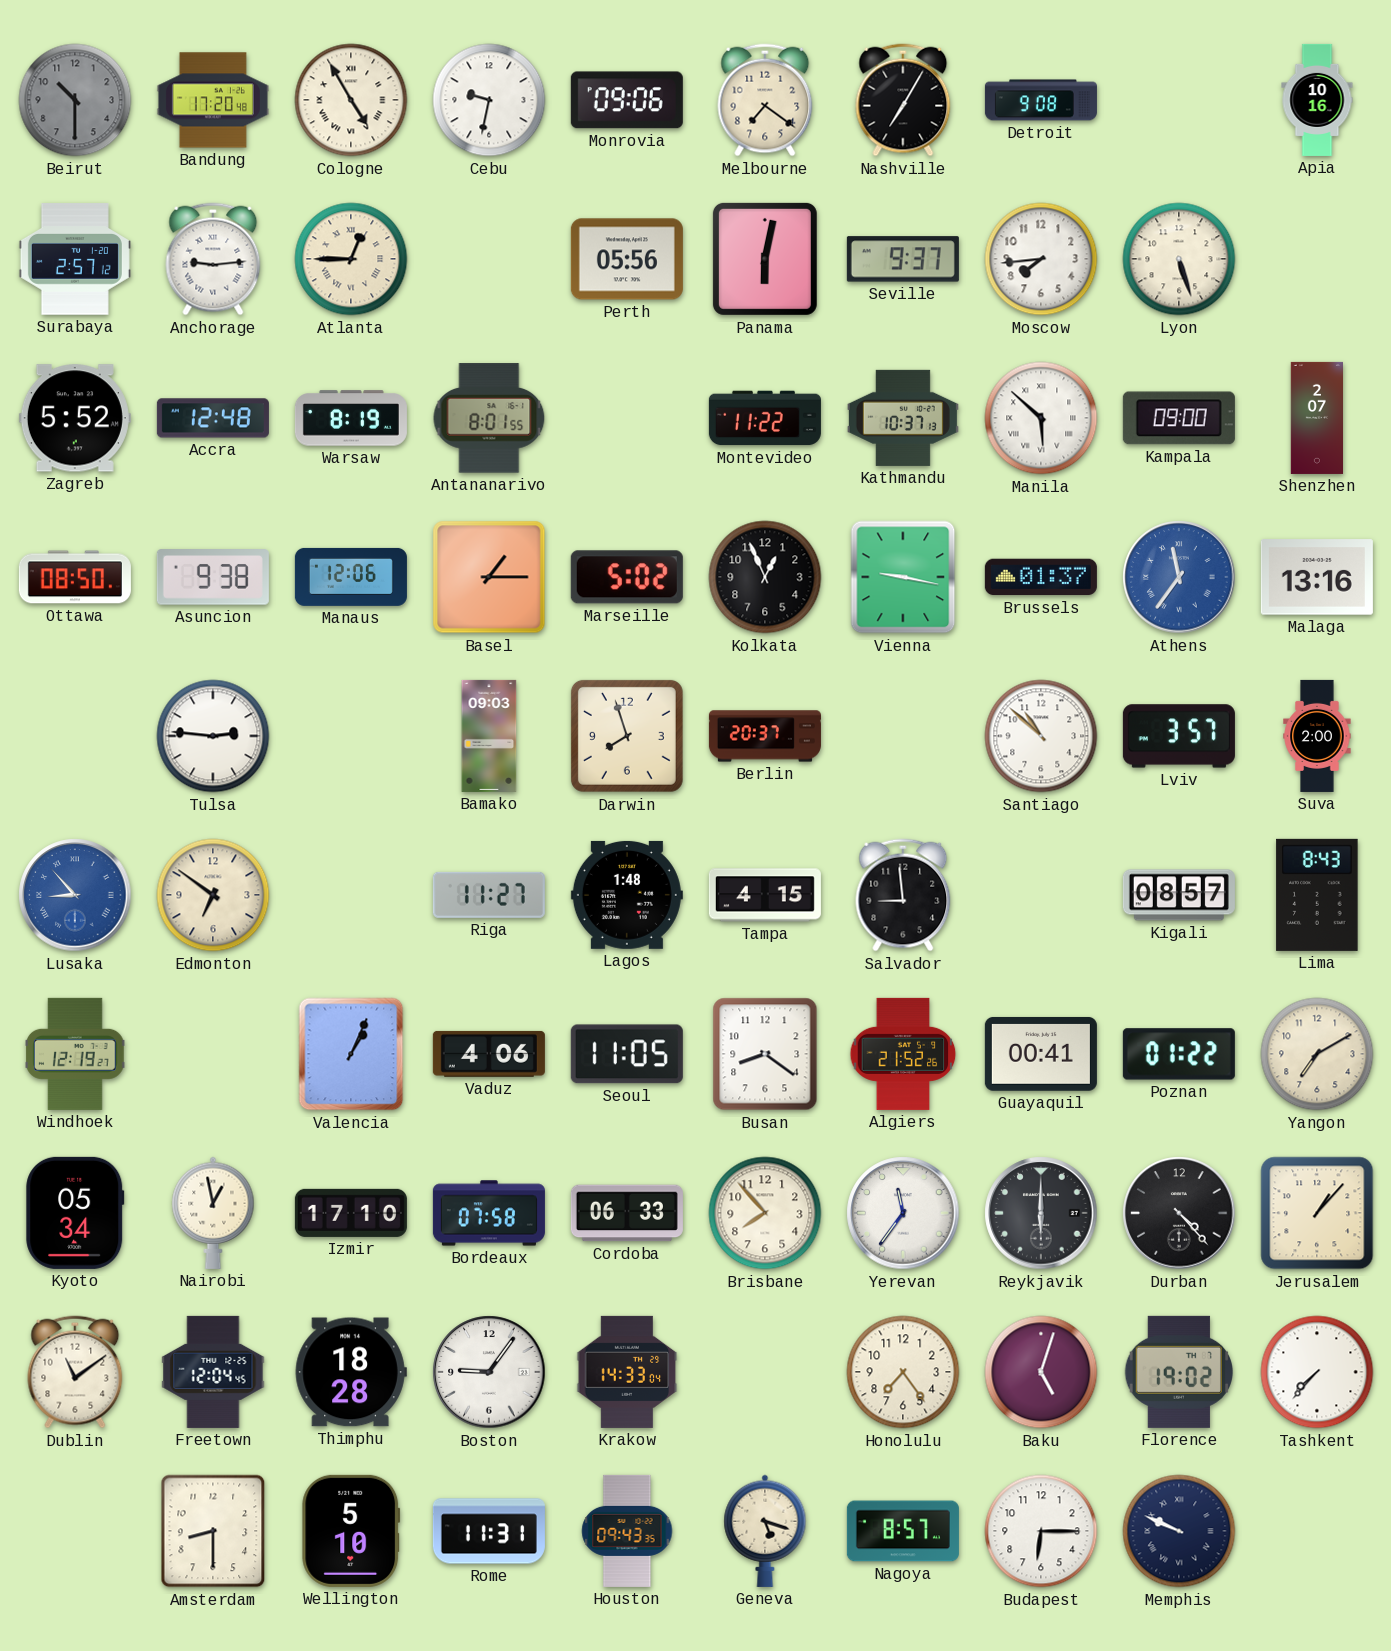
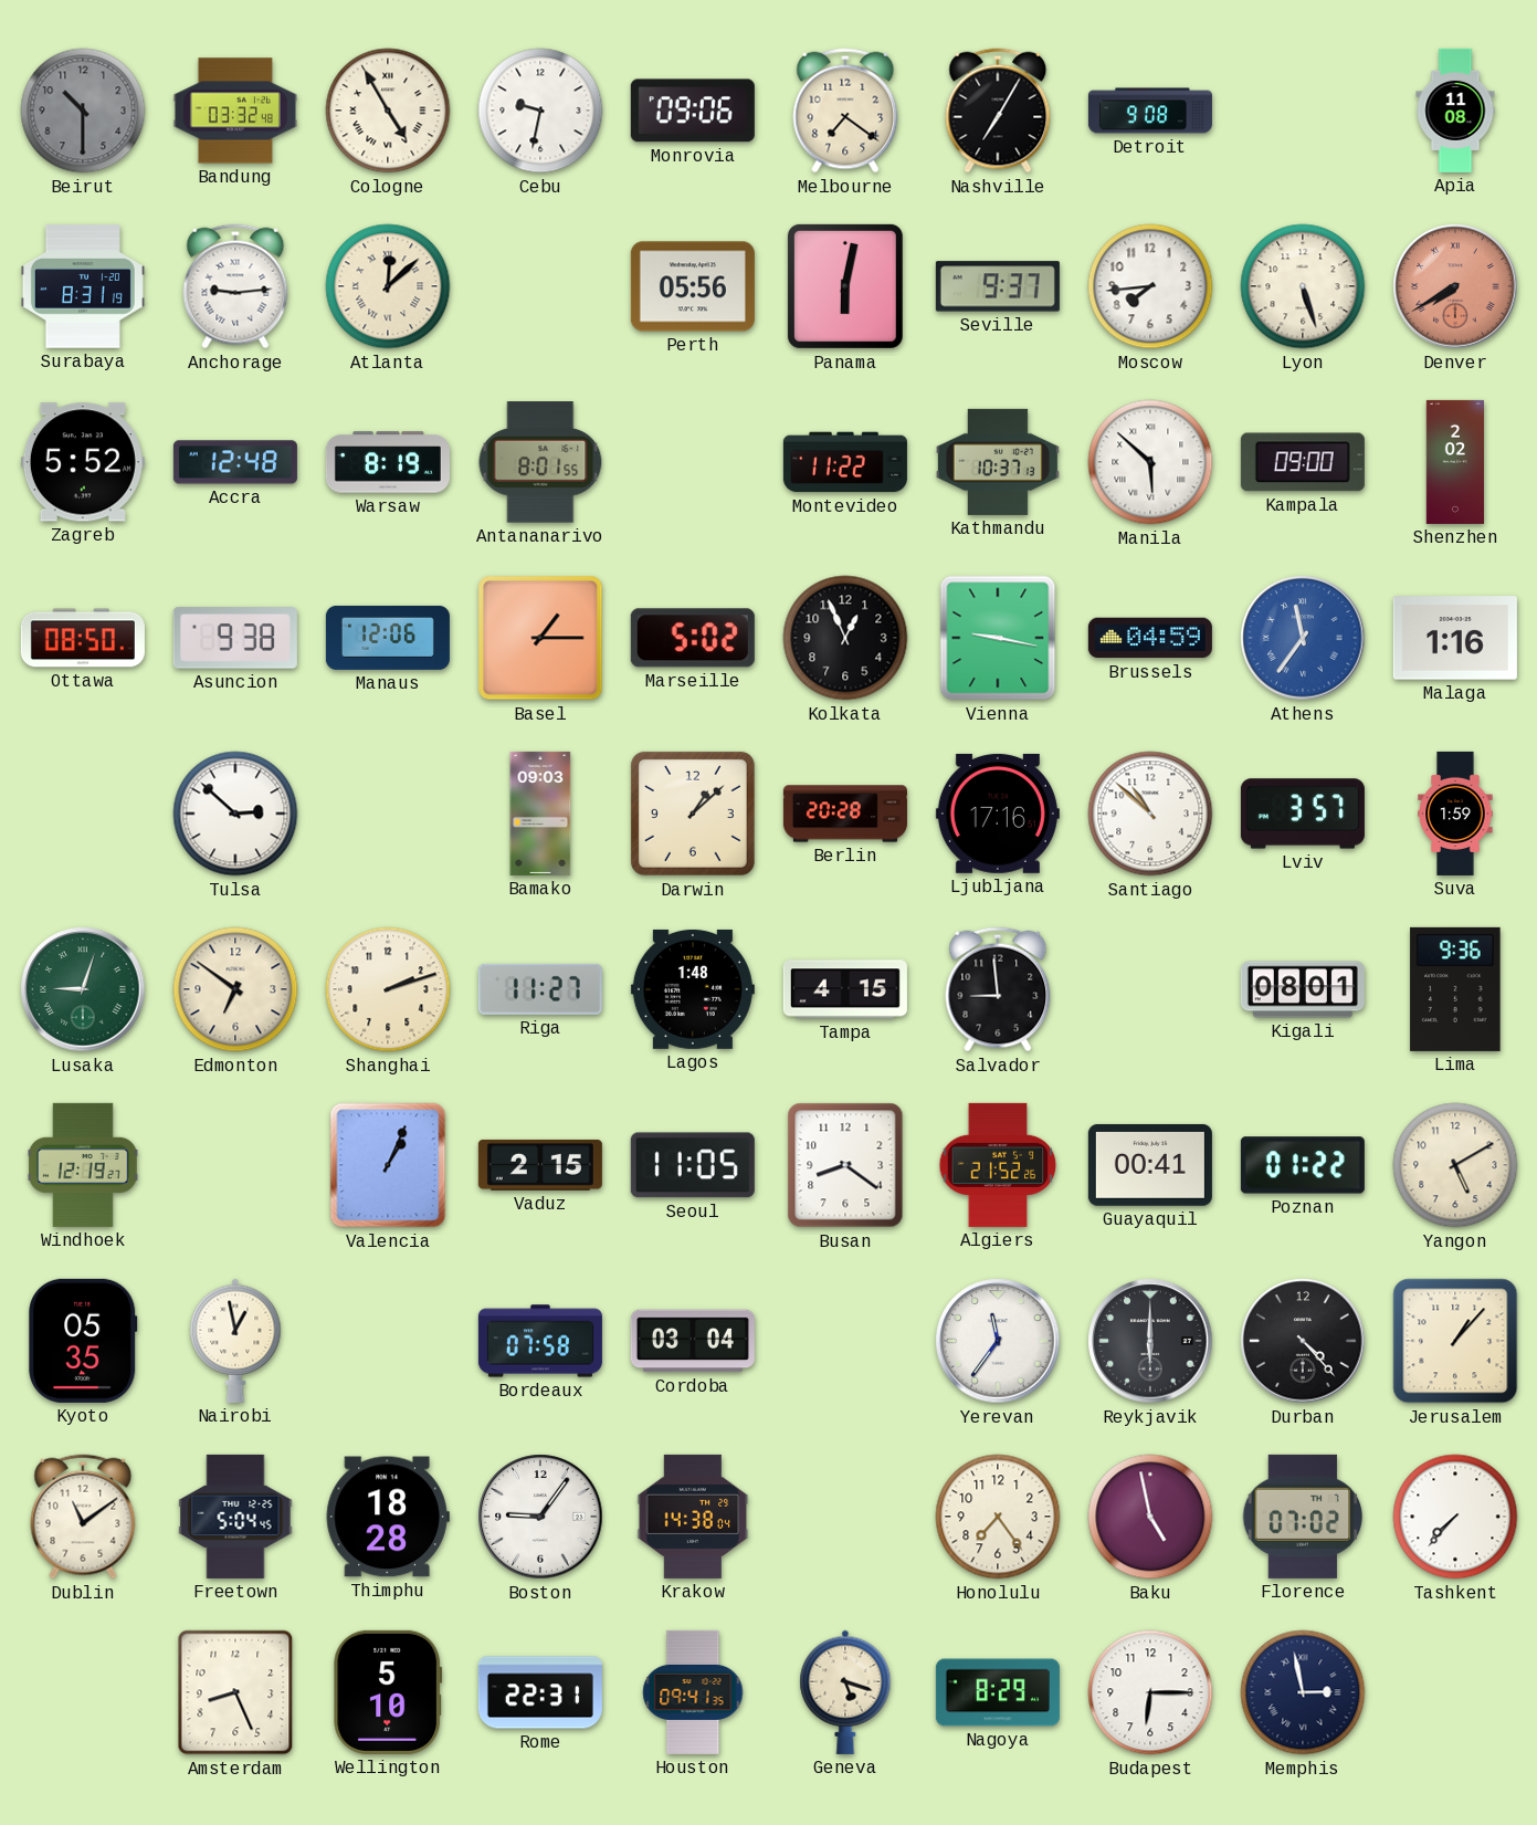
Bandung: 17:20 -> 03:32 (235, 111)
Apia: 10:16 -> 11:08 (1455, 111)
Surabaya: 2:57 -> 8:31 (83, 286)
Atlanta: 12:45 -> 12:08 (388, 286)
Denver: none -> 7:40 (1455, 286)
Shenzhen: 2:07 -> 2:02 (1454, 462)
Brussels: 01:37 -> 04:59 (1150, 638)
Malaga: 13:16 -> 1:16 (1455, 638)
Tulsa: 2:46 -> 2:52 (235, 814)
Darwin: 7:57 -> 1:08 (693, 814)
Berlin: 20:37 -> 20:28 (845, 814)
Ljubljana: none -> 17:16 (998, 814)
Suva: 2:00 -> 1:59 (1455, 814)
Lusaka: 8:53 -> 9:03 (83, 989)
Lusaka dial: blue -> green (83, 989)
Shanghai: none -> 2:12 (388, 989)
Kigali: 08:57 -> 08:01 (1303, 989)
Lima: 8:43 -> 9:36 (1455, 989)
Vaduz: 4:06 -> 2:15 (540, 1165)
Yangon: 7:10 -> 5:10 (1455, 1165)
Kyoto: 05:34 -> 05:35 (83, 1341)
Izmir: 17:10 -> none (351, 1213)
Cordoba: 06:33 -> 03:04 (693, 1341)
Brisbane: 7:53 -> none (765, 1213)
Freetown: 12:04 -> 5:04 (235, 1517)
Krakow: 14:33 -> 14:38 (693, 1517)
Baku: 5:03 -> 4:58 (1150, 1517)
Florence: 19:02 -> 07:02 (1302, 1517)
Amsterdam: 8:30 -> 8:26 (235, 1692)
Rome: 11:31 -> 22:31 (540, 1692)
Houston: 09:43 -> 09:41 (693, 1692)
Nagoya: 8:57 -> 8:29 (998, 1692)
Memphis: 9:49 -> 2:58 (1303, 1692)
